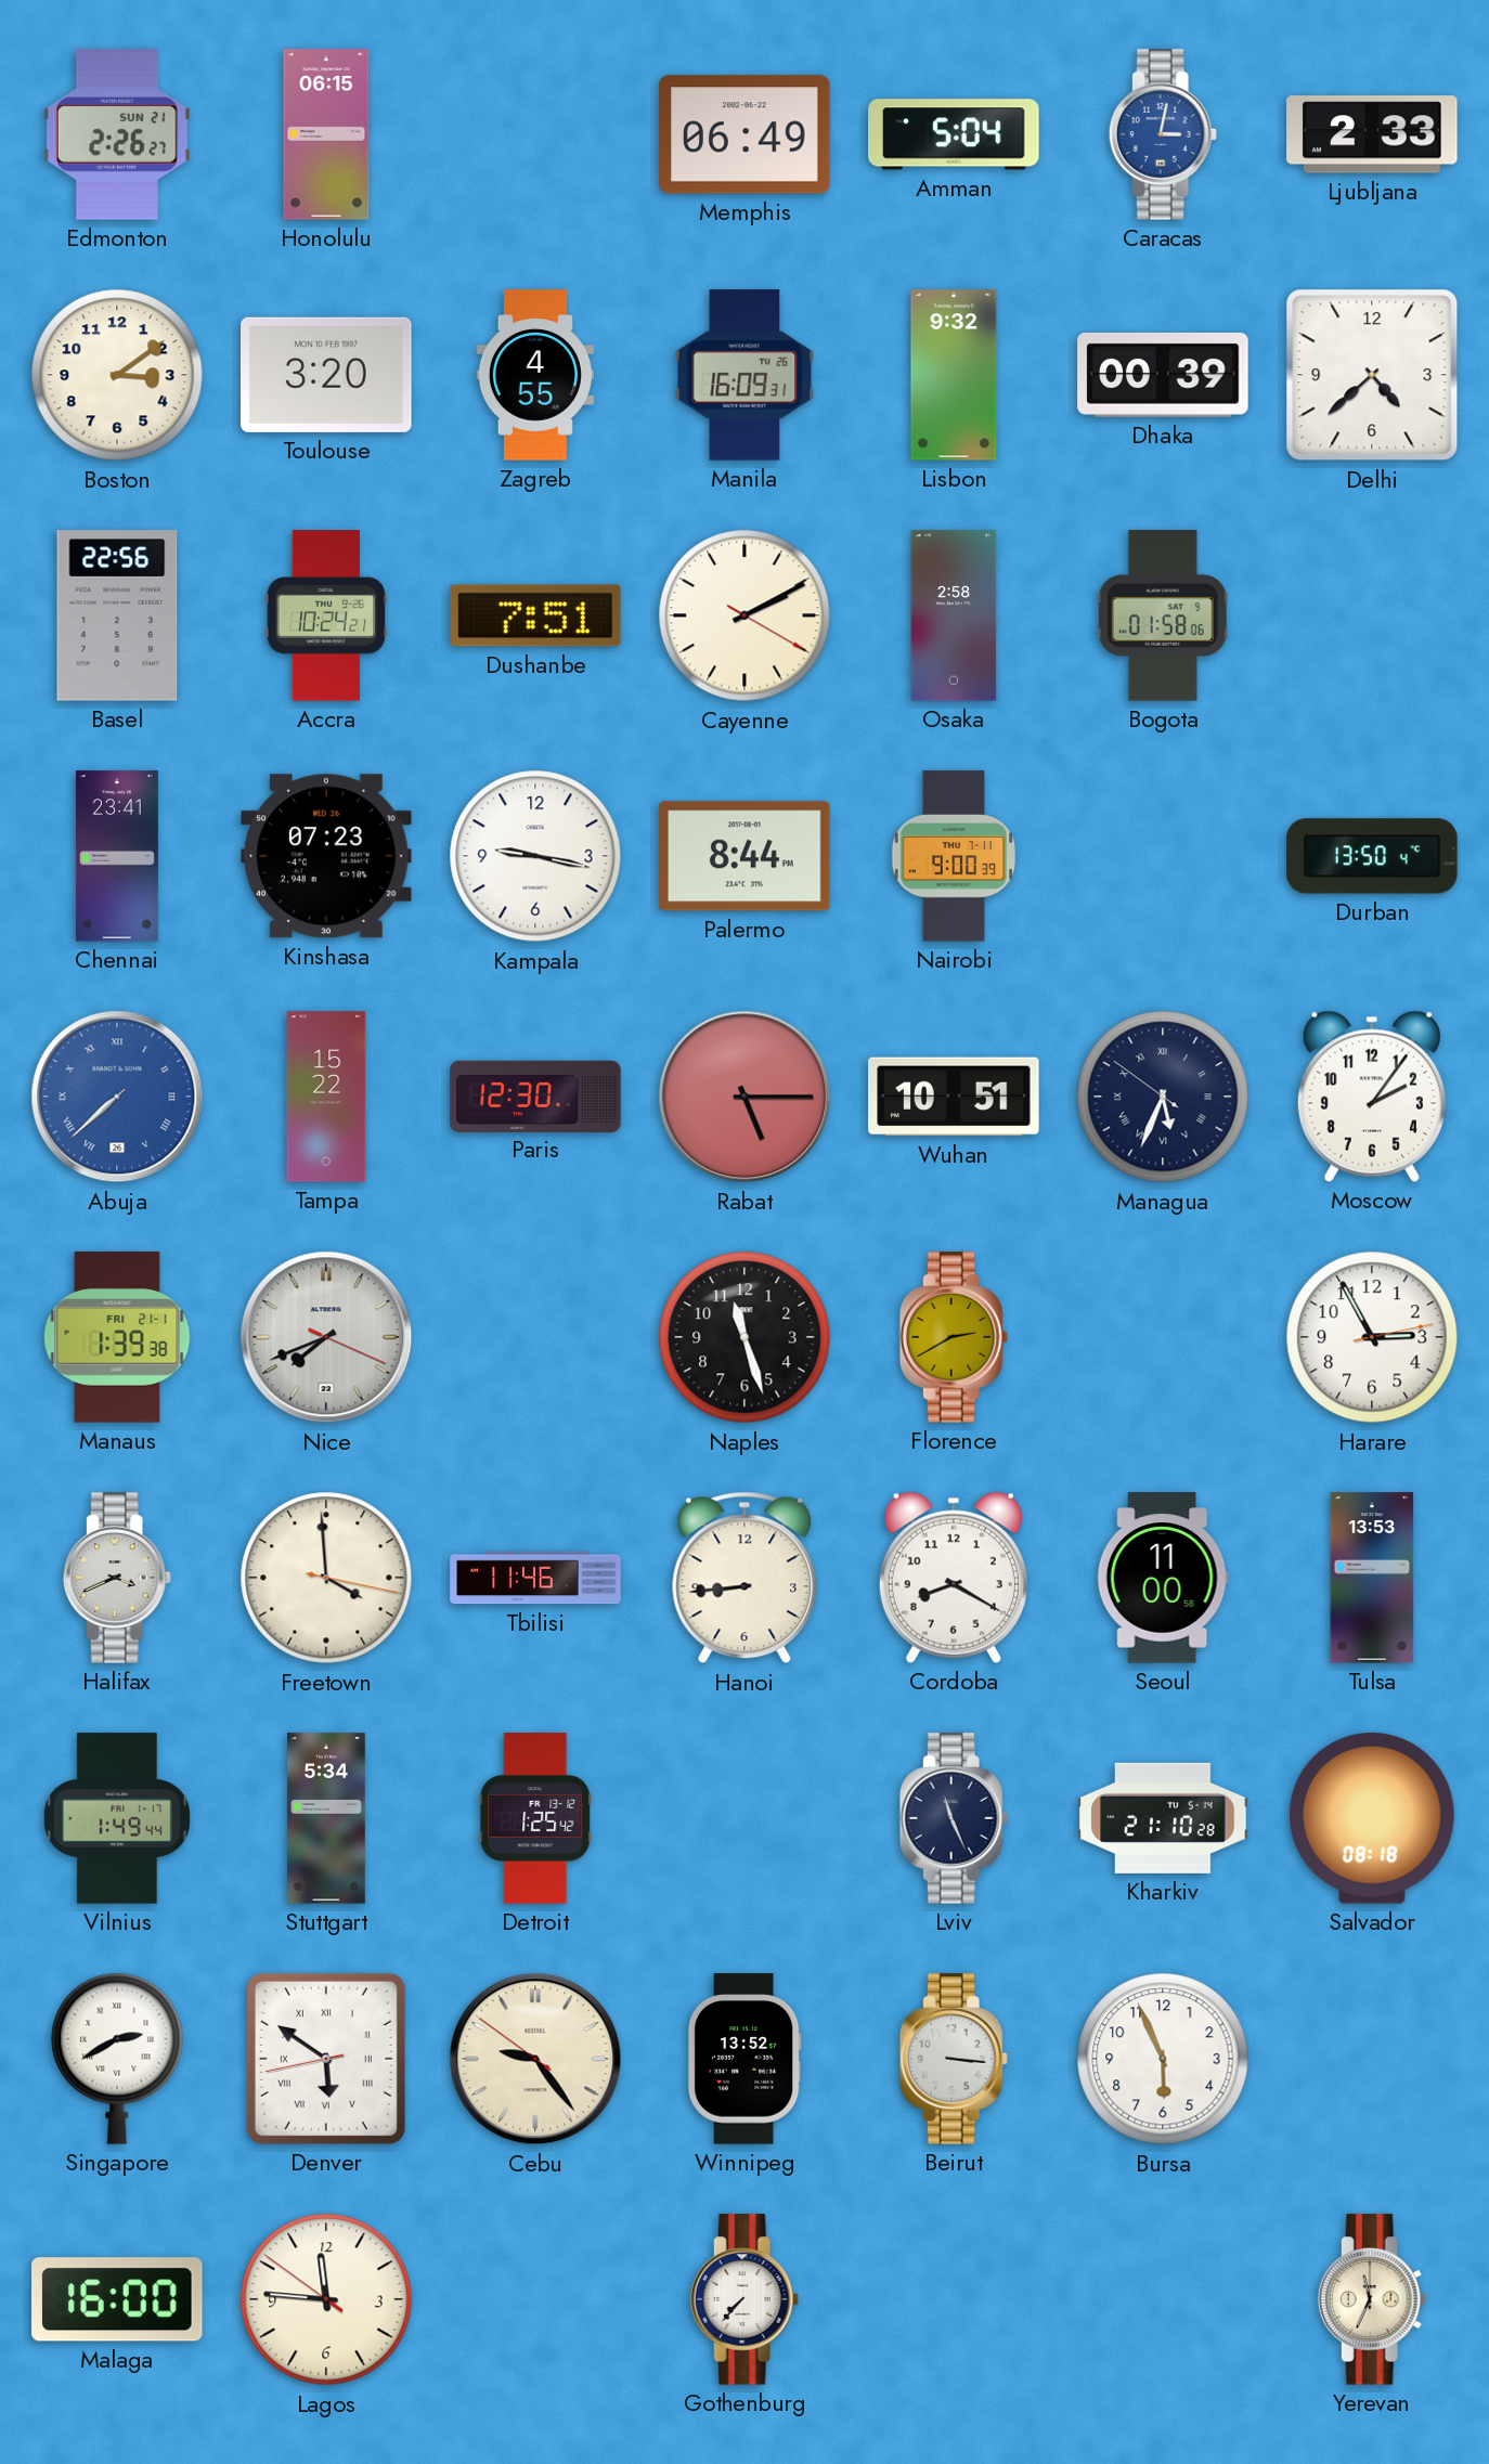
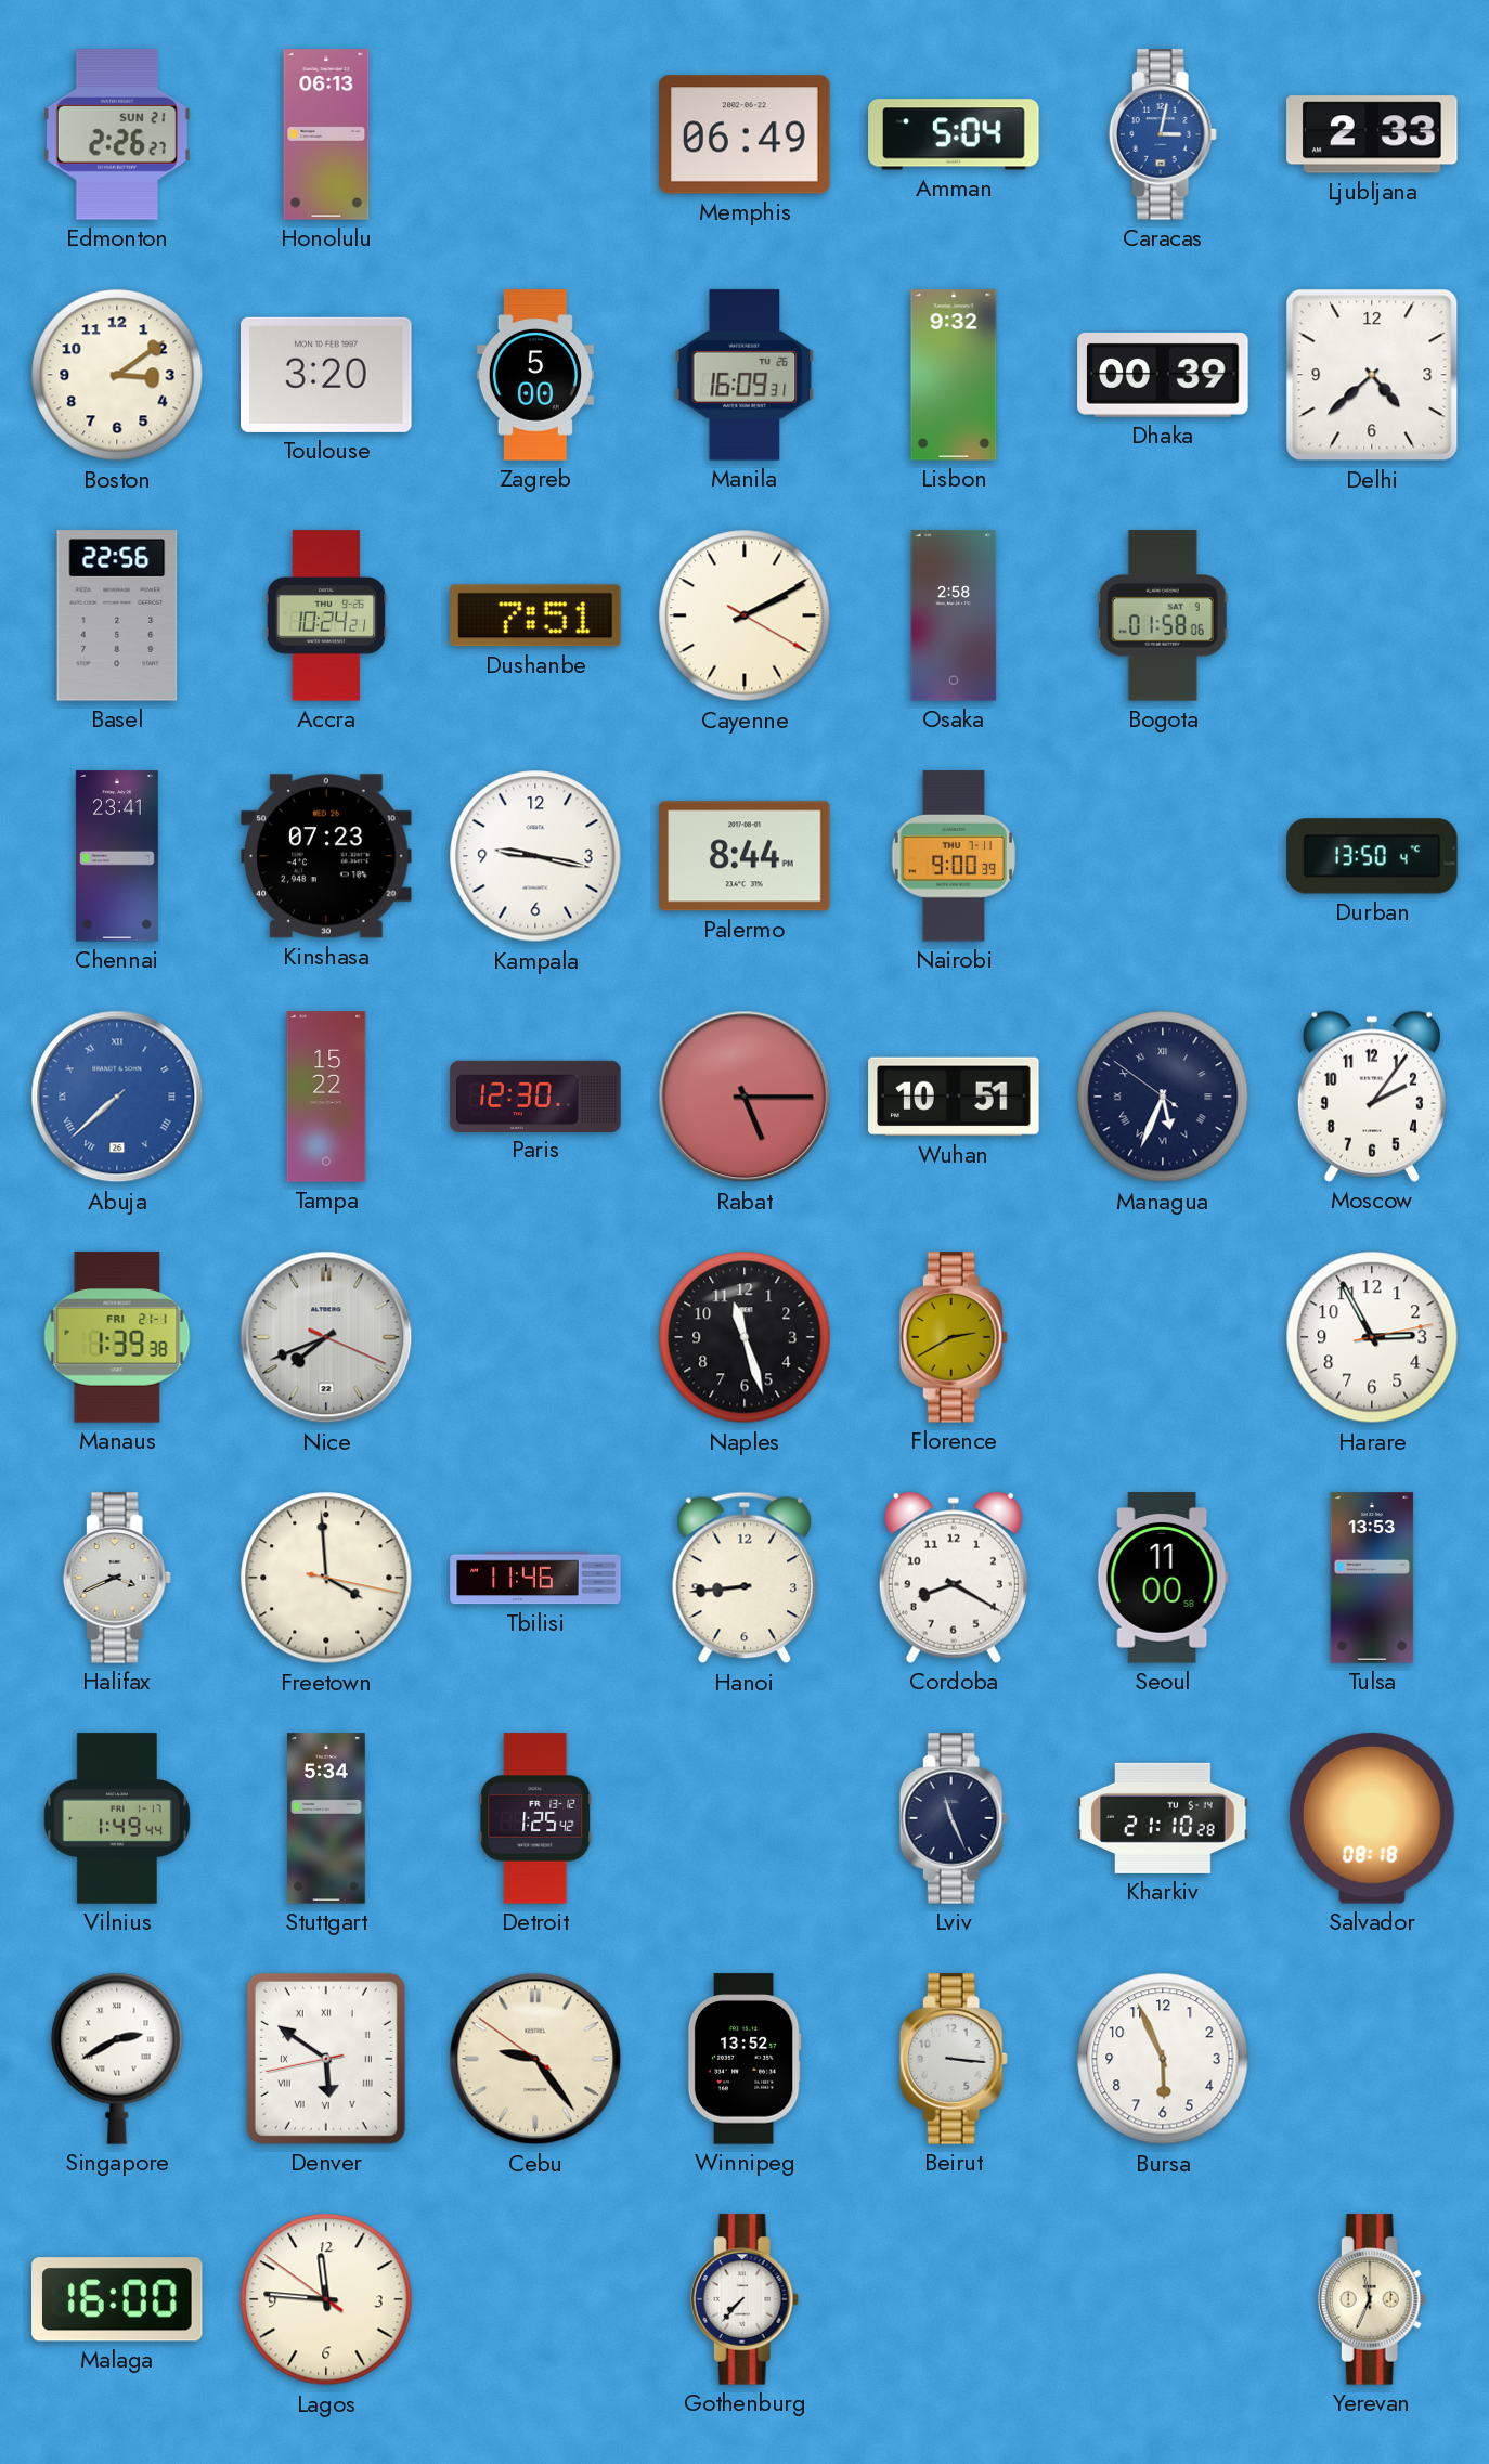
Honolulu: 06:15 -> 06:13 (326, 134)
Zagreb: 4:55 -> 5:00 (535, 375)
